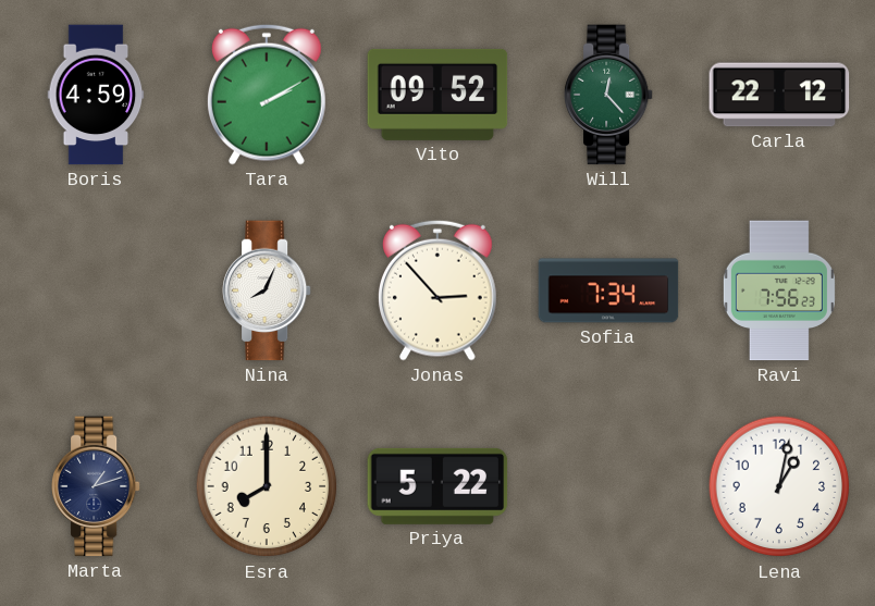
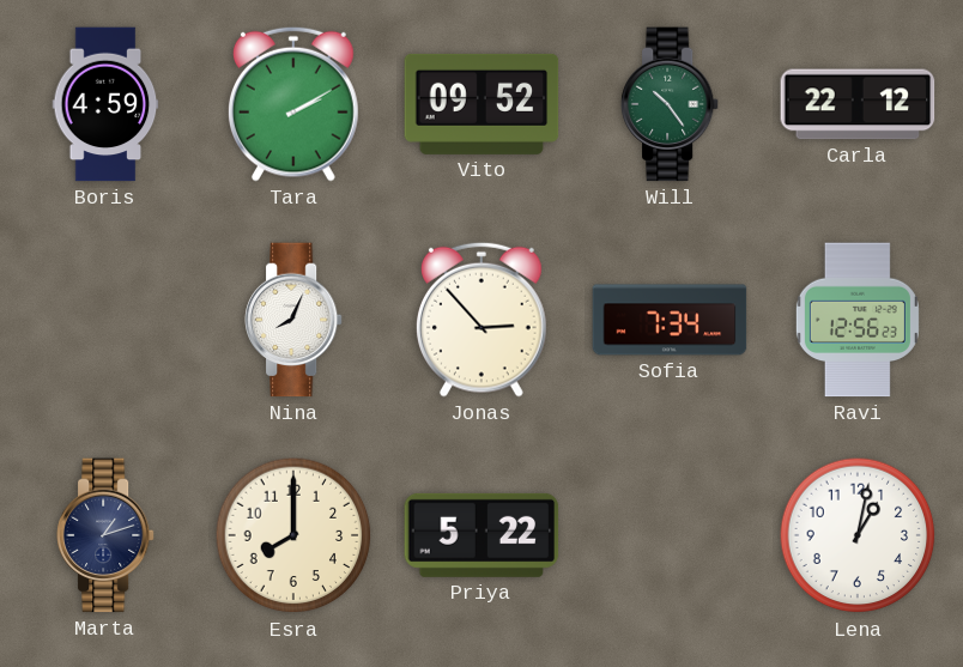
Will: 12:23 -> 10:24 (670, 104)
Ravi: 7:56 -> 12:56 (858, 320)
